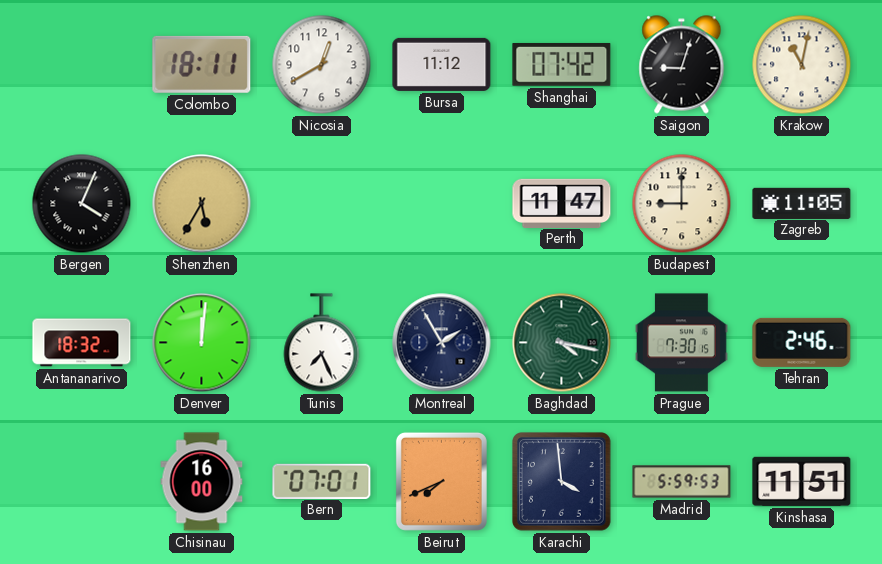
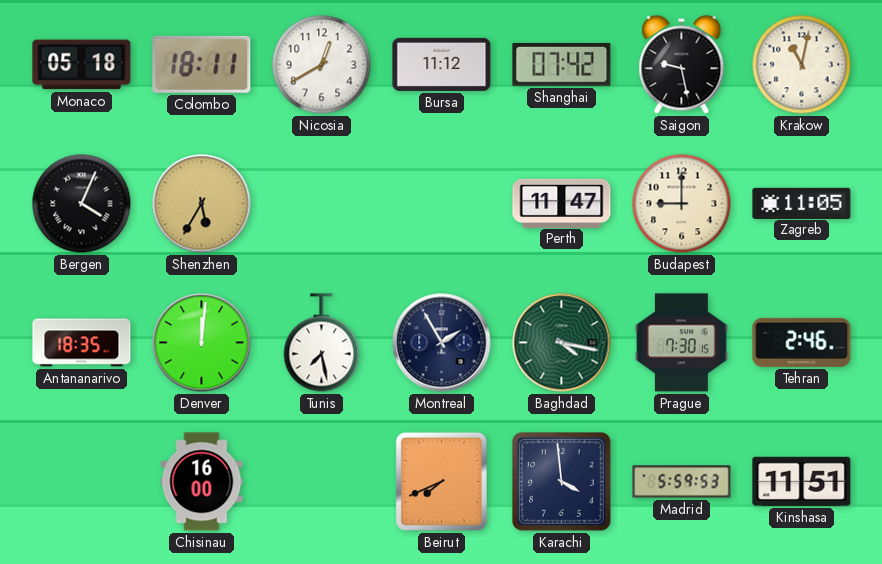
Monaco: none -> 05:18 (82, 65)
Saigon: 9:03 -> 9:28 (682, 65)
Antananarivo: 18:32 -> 18:35 (82, 343)
Tunis: 7:26 -> 7:28 (322, 343)
Bern: 07:01 -> none (322, 481)
